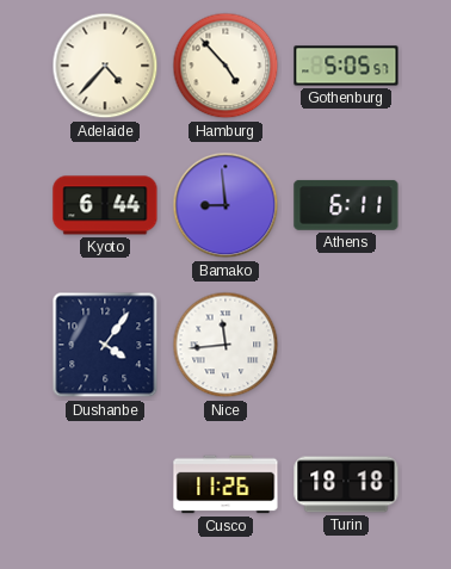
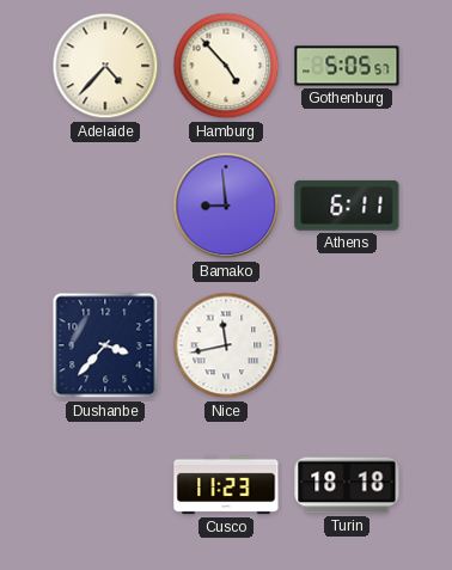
Kyoto: 6:44 -> none (105, 205)
Dushanbe: 4:06 -> 3:37 (105, 345)
Nice: 11:44 -> 11:43 (226, 345)
Cusco: 11:26 -> 11:23 (226, 485)
